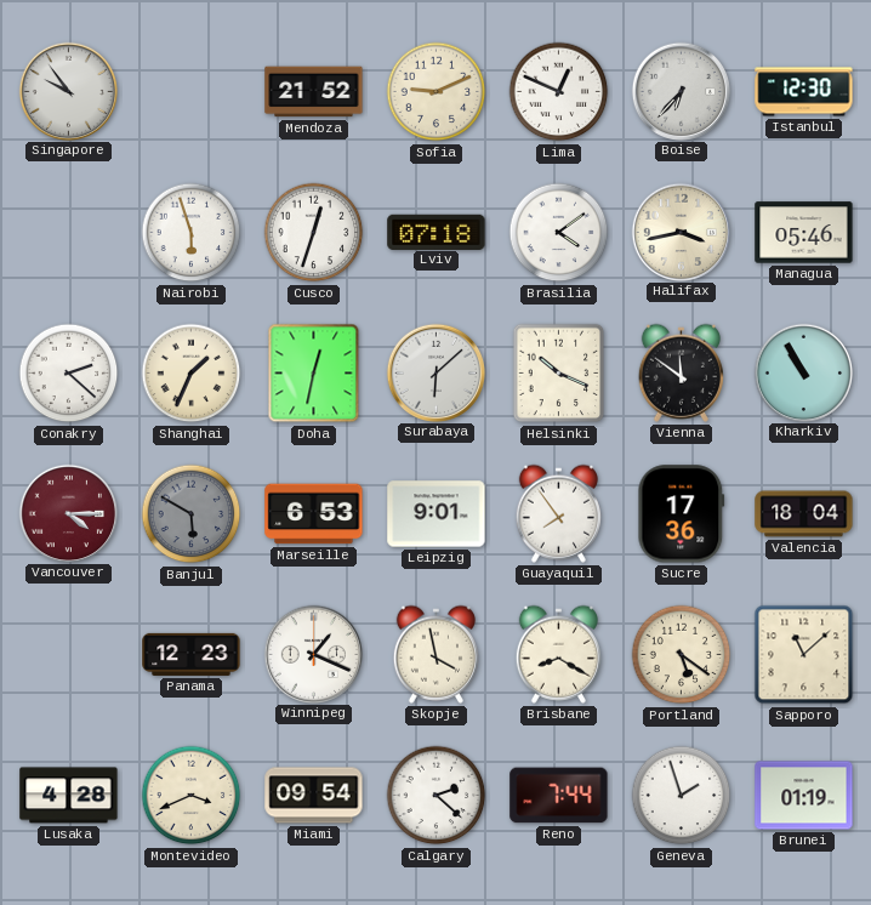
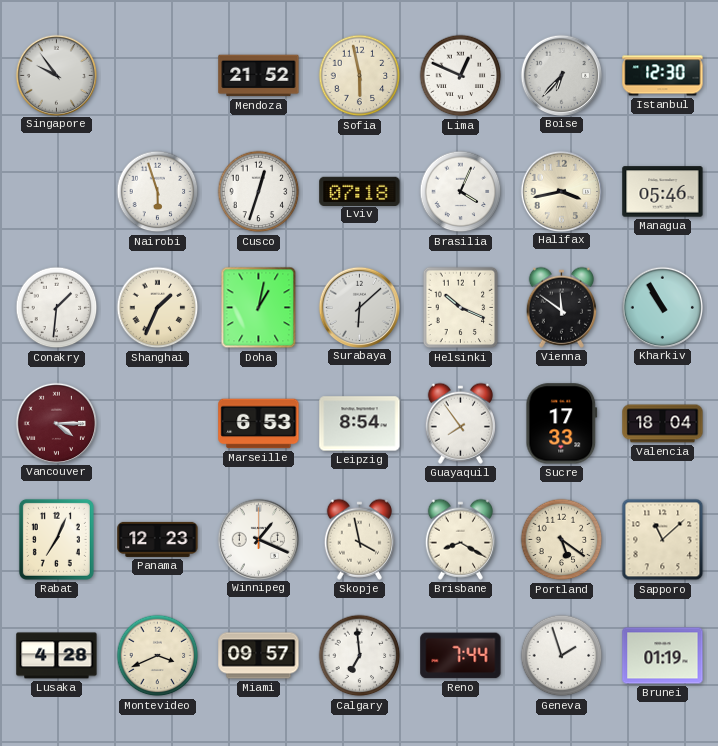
Sofia: 9:11 -> 5:58 (360, 76)
Brasilia: 4:09 -> 4:04 (461, 192)
Conakry: 2:22 -> 1:31 (57, 308)
Doha: 12:32 -> 1:02 (259, 308)
Banjul: 5:50 -> none (192, 514)
Leipzig: 9:01 -> 8:54 (360, 424)
Sucre: 17:36 -> 17:33 (562, 424)
Rabat: none -> 7:04 (56, 539)
Miami: 09:54 -> 09:57 (259, 656)
Calgary: 2:22 -> 6:59 (360, 656)
